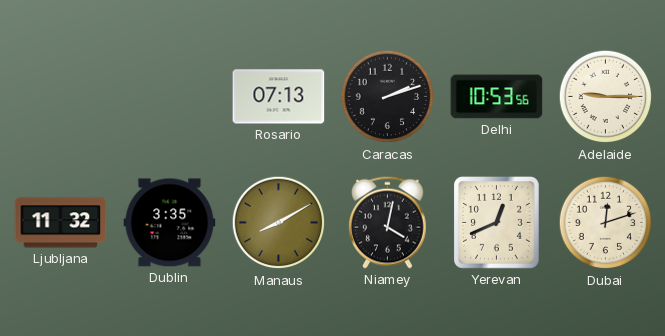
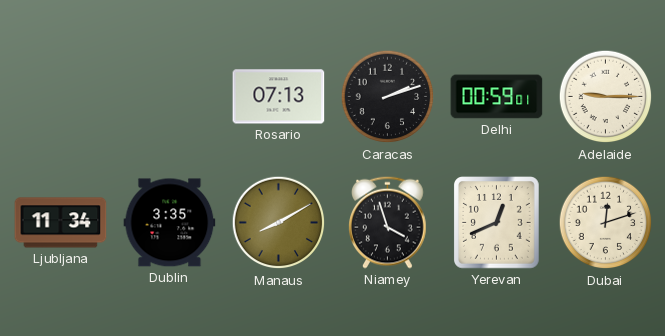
Delhi: 10:53 -> 00:59 (497, 97)
Ljubljana: 11:32 -> 11:34 (61, 223)
Niamey: 4:02 -> 3:57 (388, 222)
